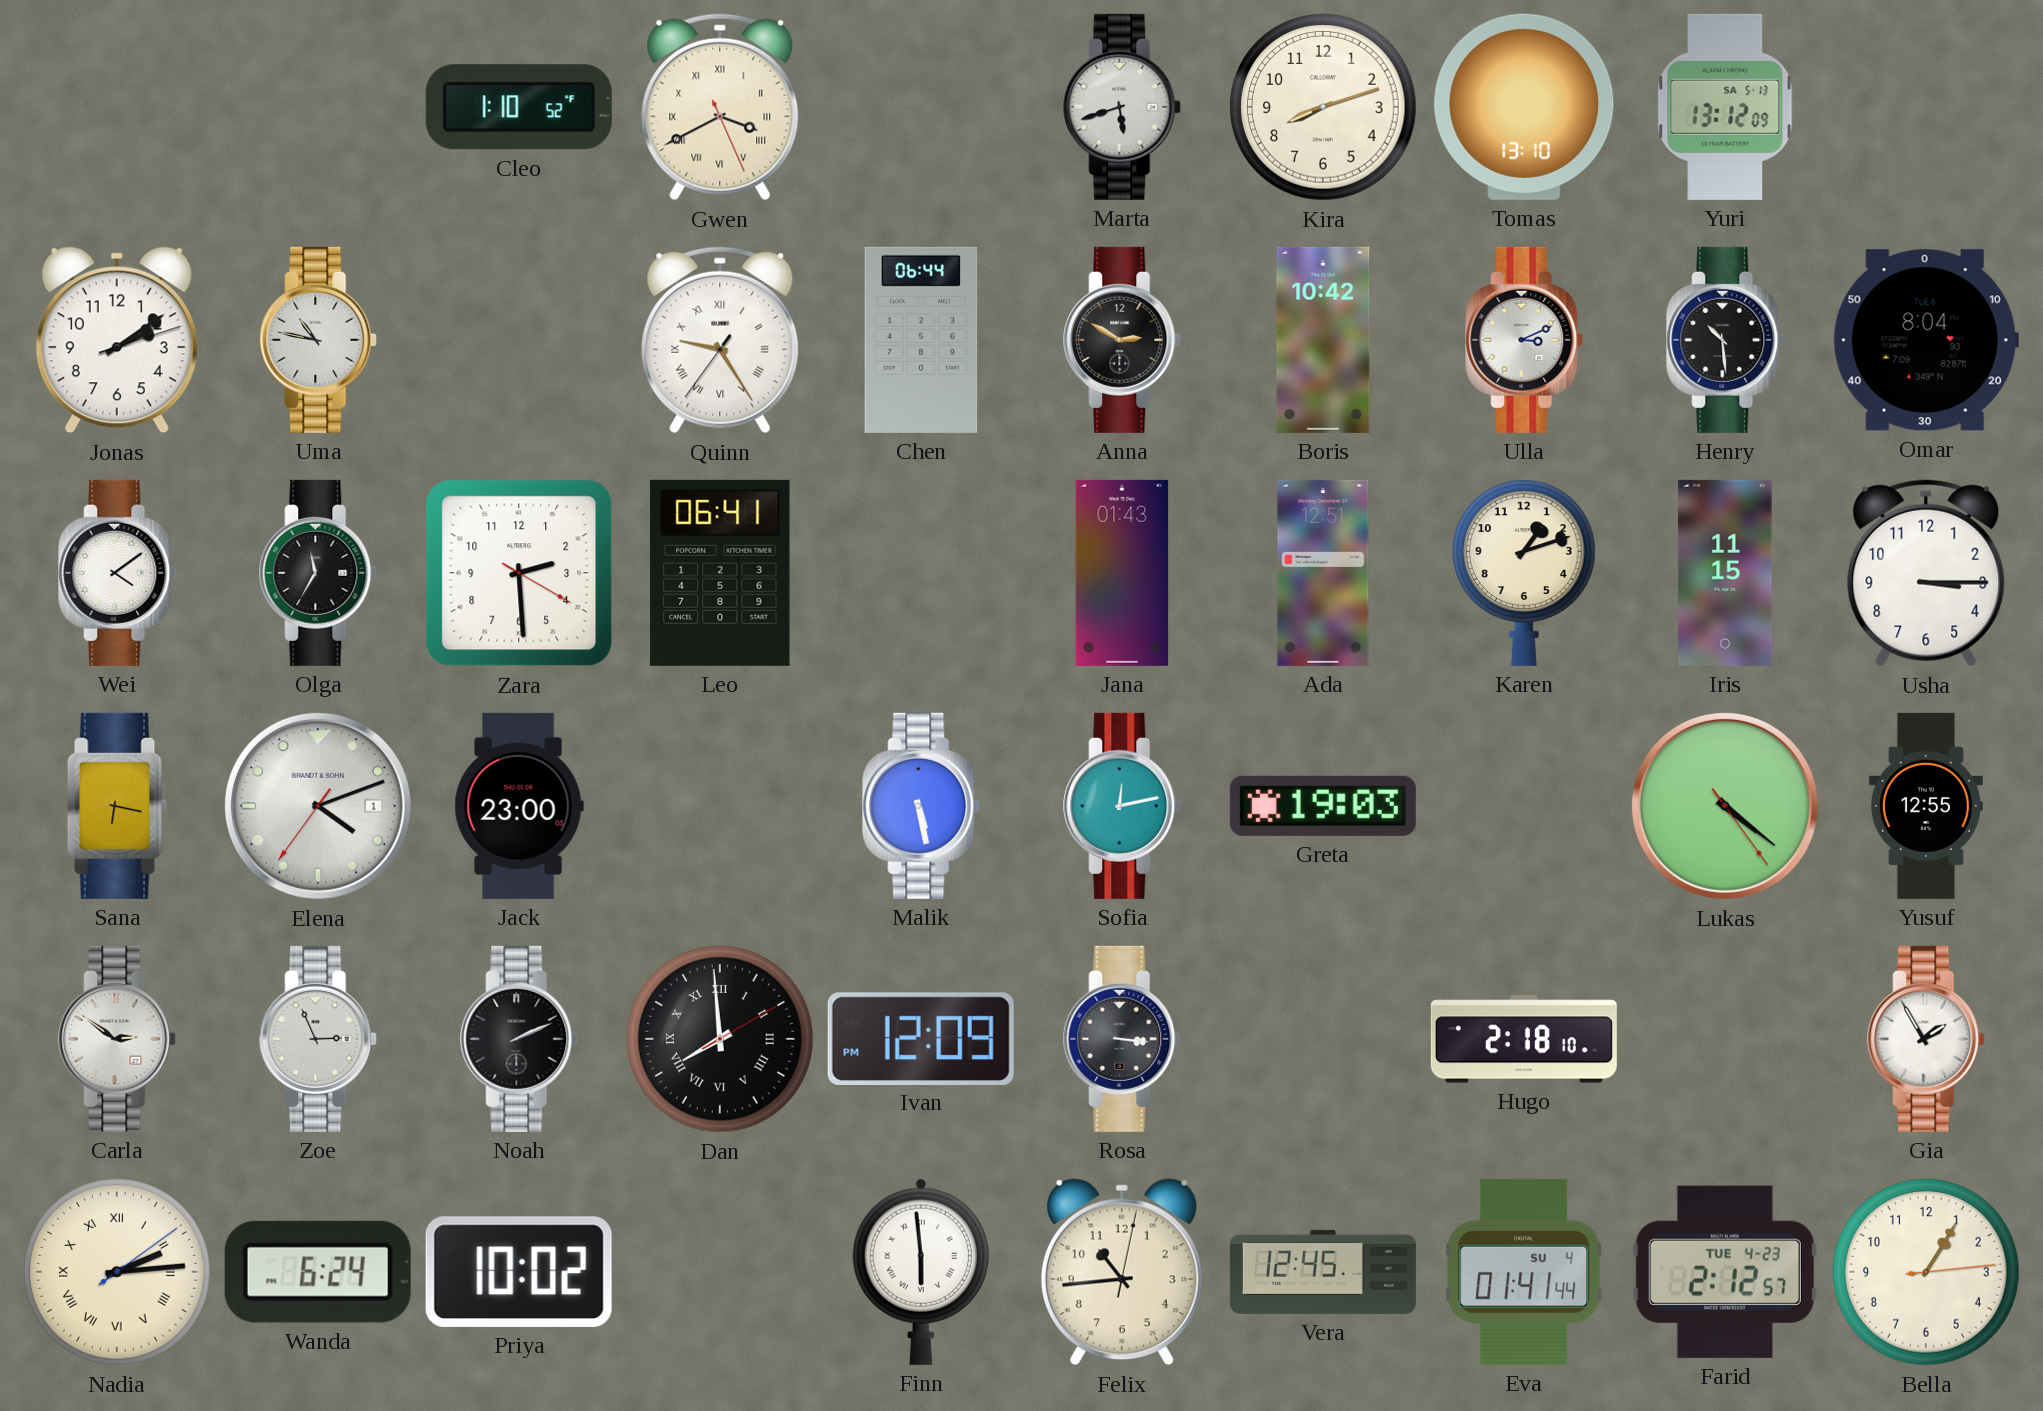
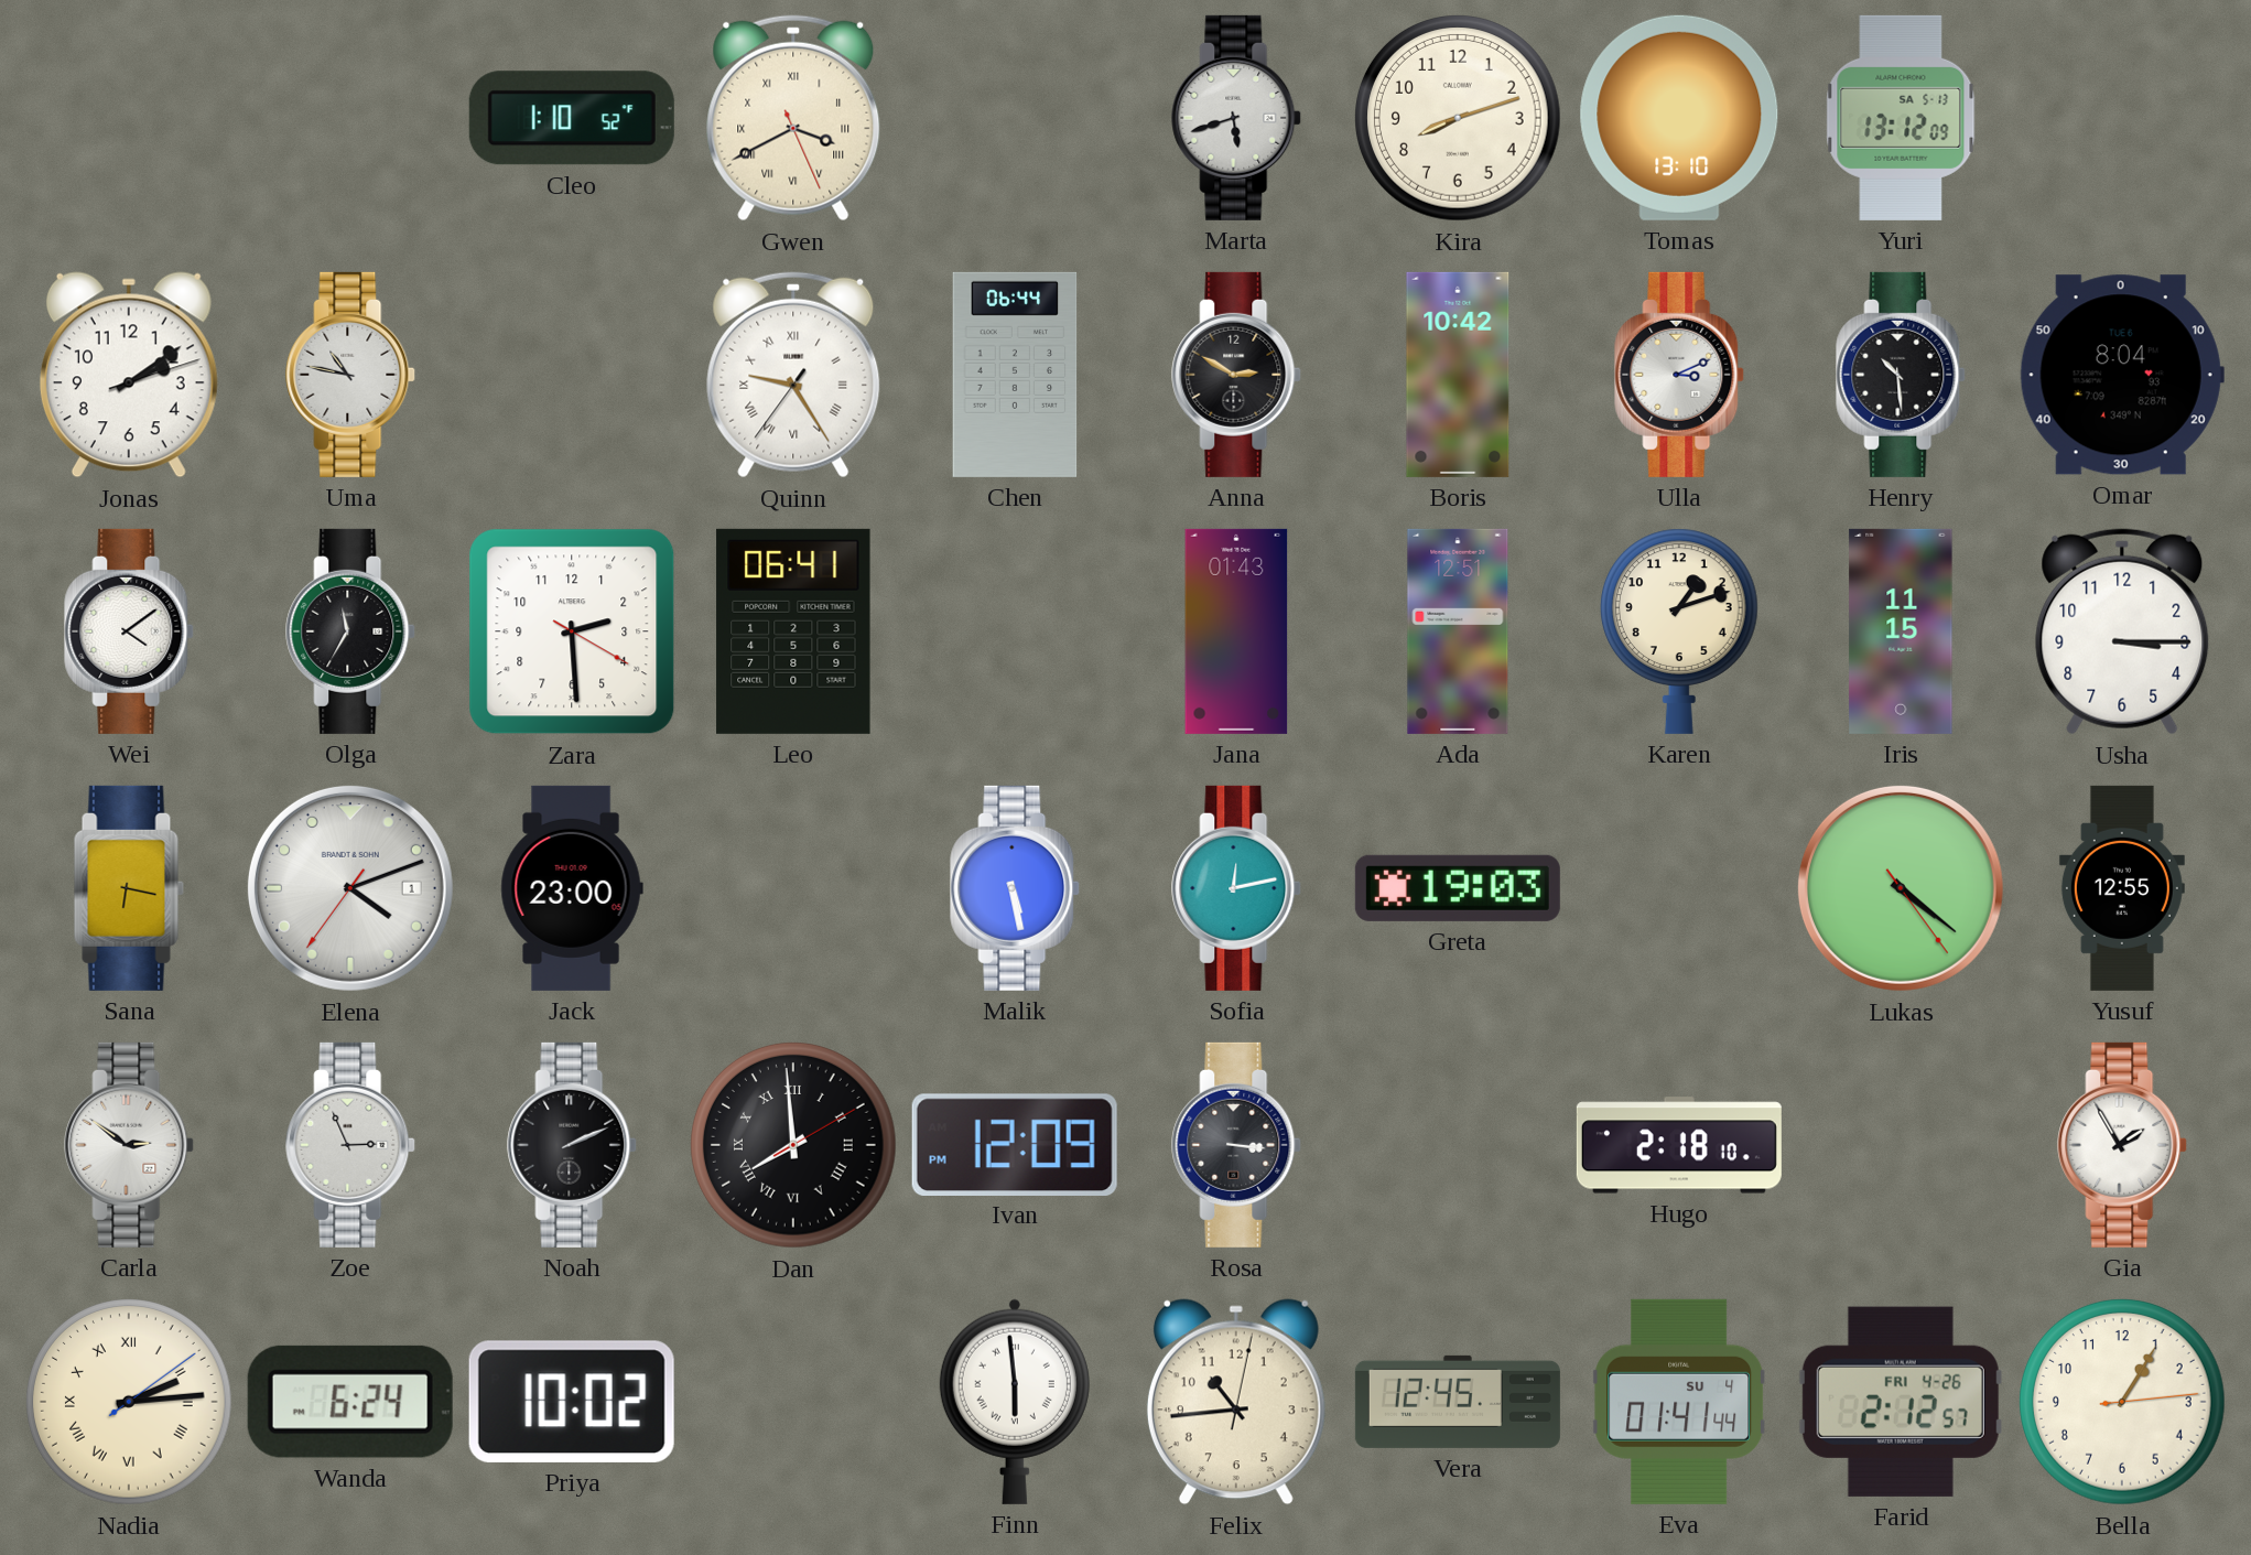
Farid date: TUE 4-23 -> FRI 4-26 (1901, 1402)
